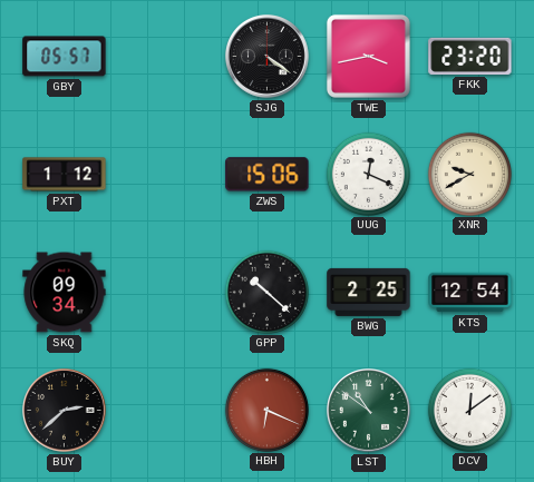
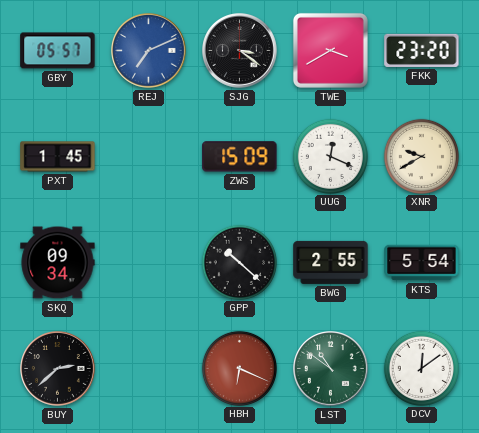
REJ: none -> 7:11 (149, 51)
SJG: 4:21 -> 3:21 (240, 51)
TWE: 3:43 -> 3:40 (330, 50)
PXT: 1:12 -> 1:45 (58, 157)
ZWS: 15:06 -> 15:09 (240, 157)
BWG: 2:25 -> 2:55 (331, 262)
KTS: 12:54 -> 5:54 (422, 263)
